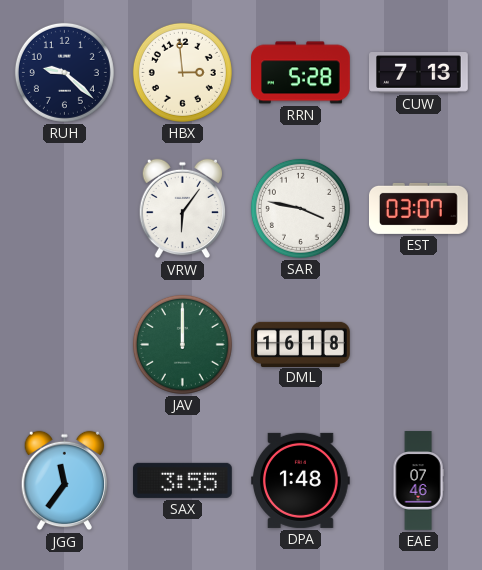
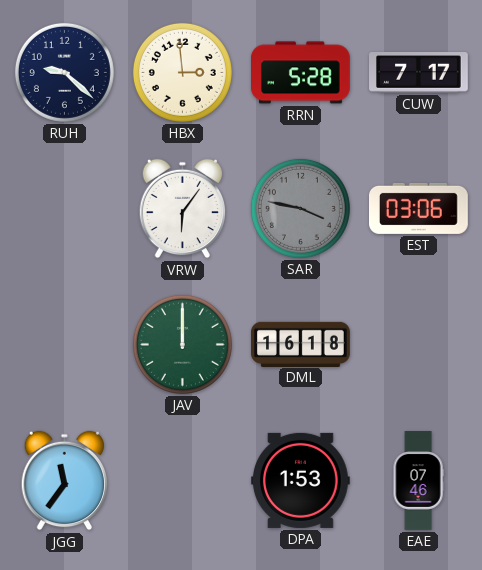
CUW: 7:13 -> 7:17 (419, 73)
SAR dial: white -> grey (300, 208)
EST: 03:07 -> 03:06 (419, 208)
SAX: 3:55 -> none (183, 480)
DPA: 1:48 -> 1:53 (300, 480)
